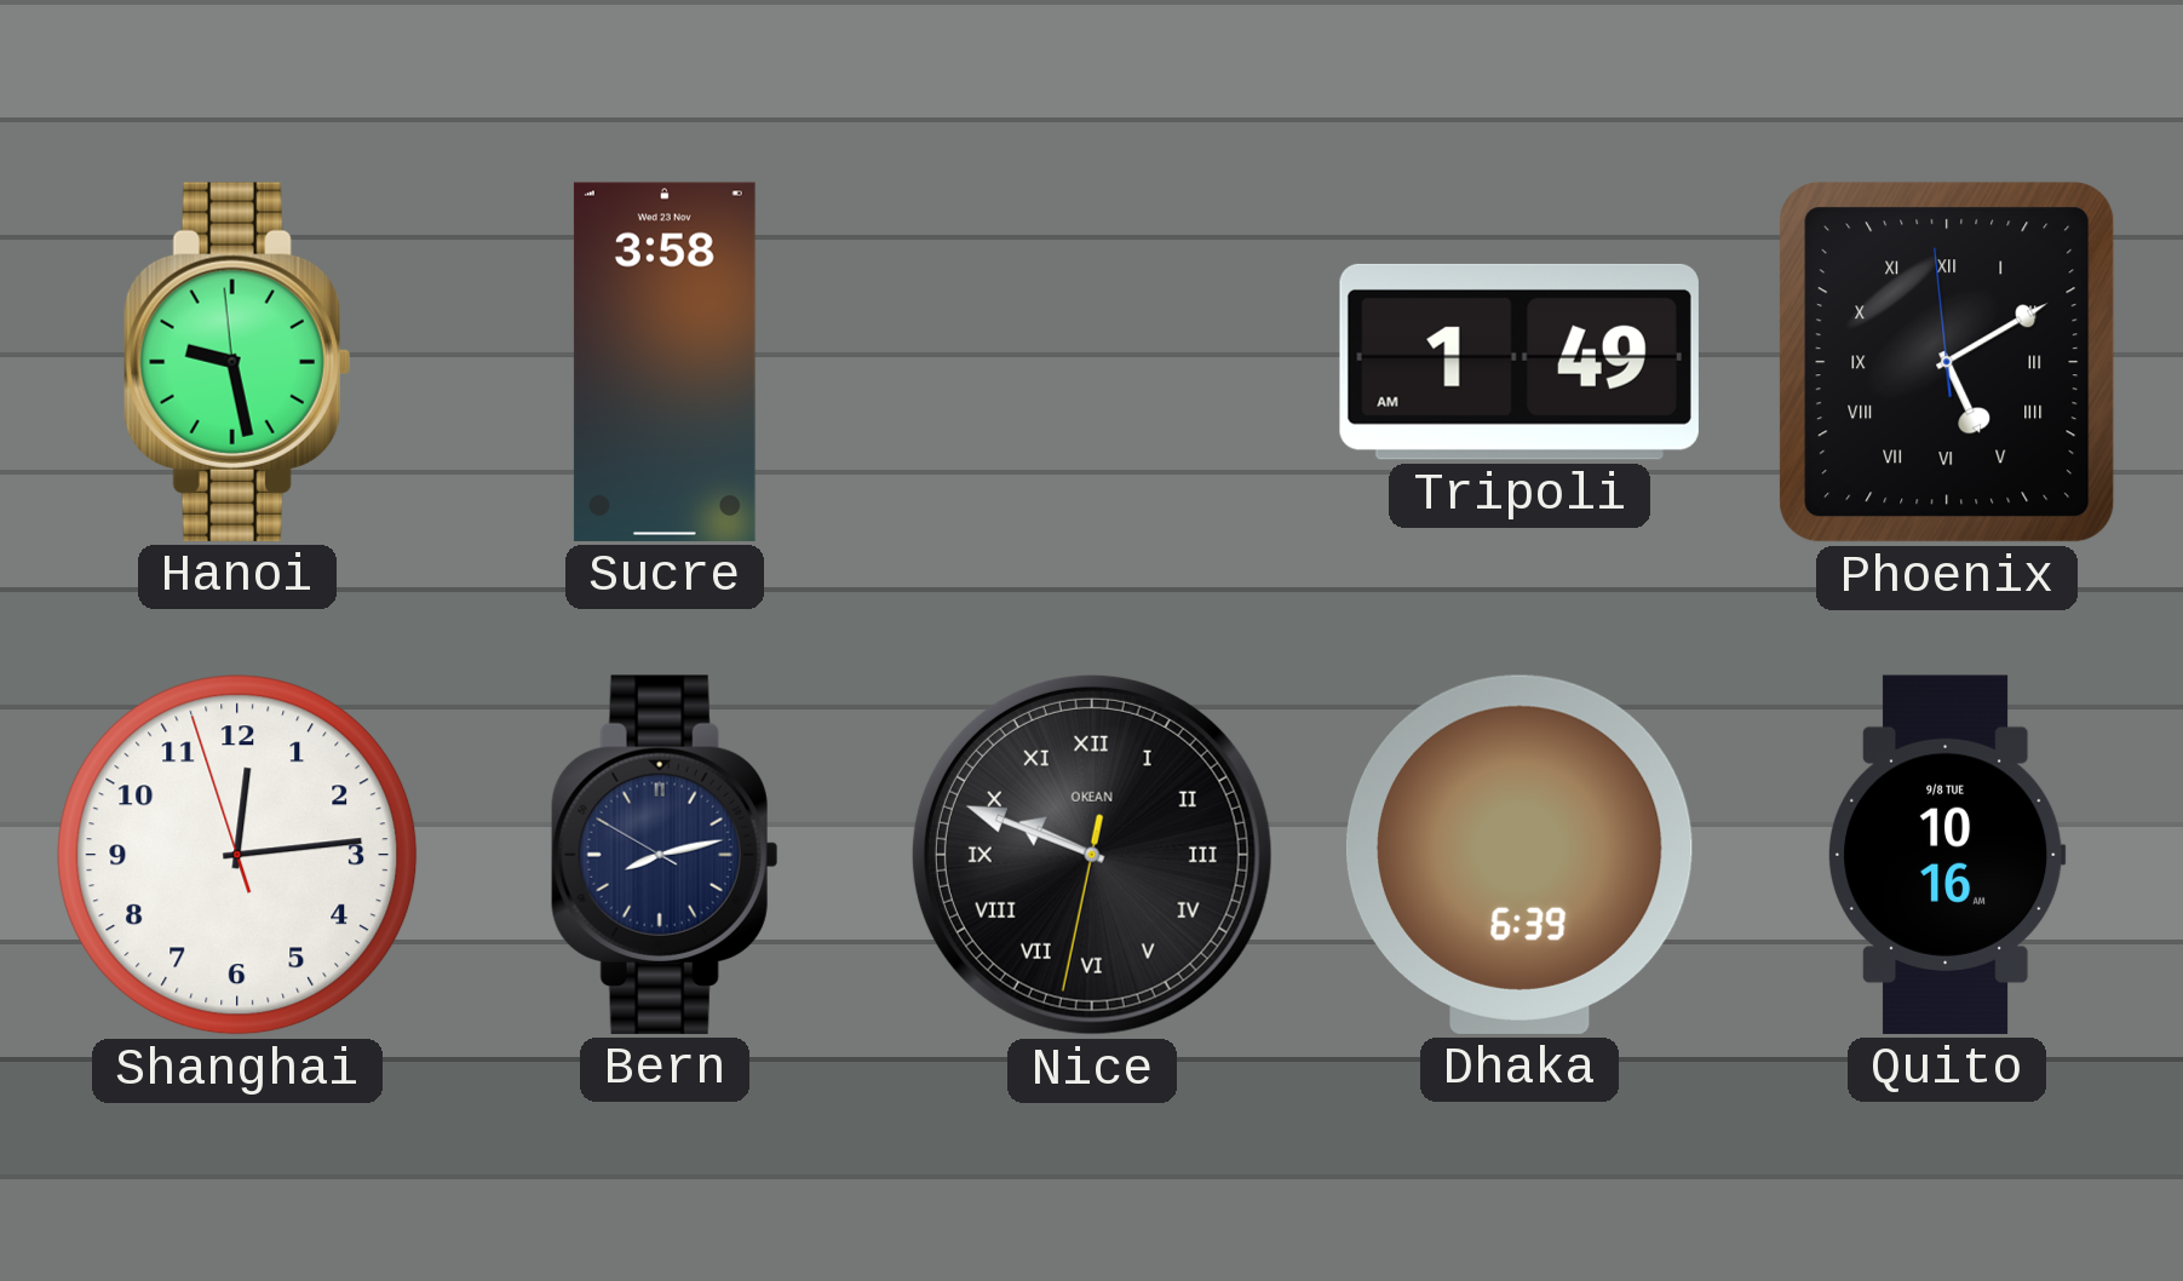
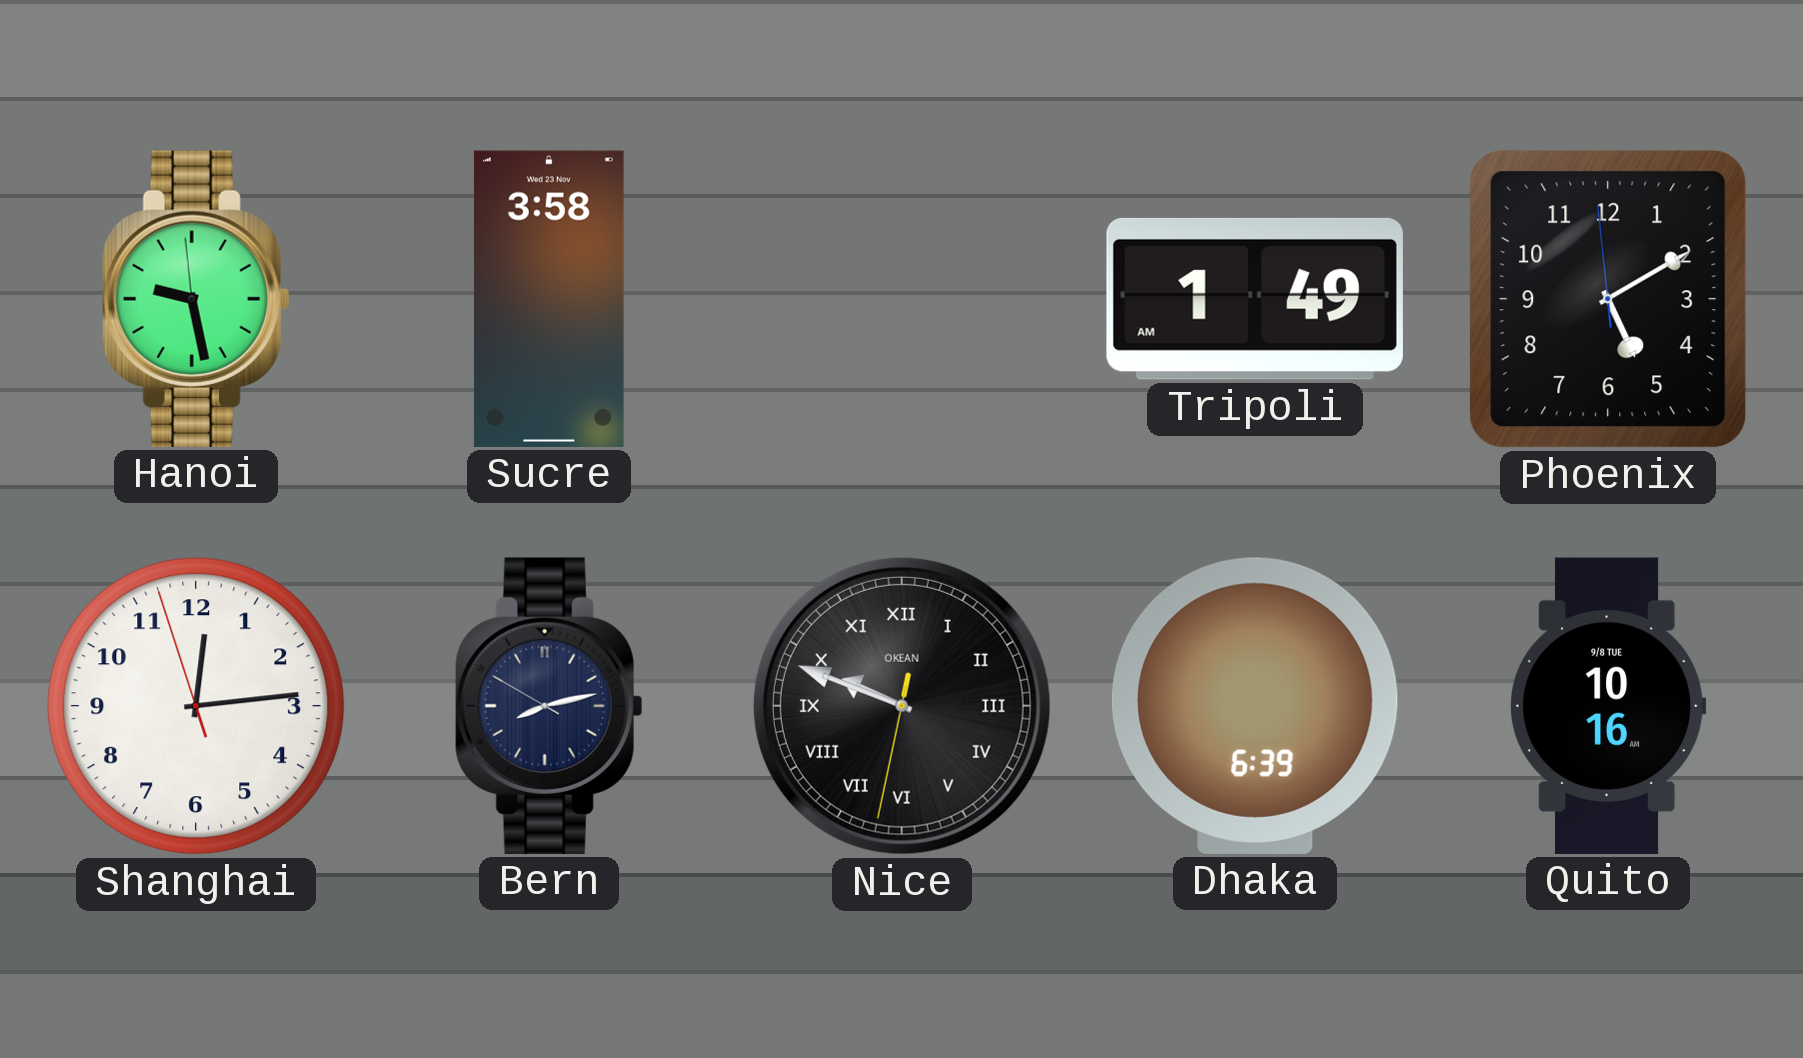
Phoenix numerals: Roman -> Arabic (1608, 299)
